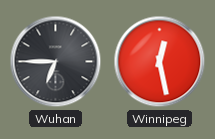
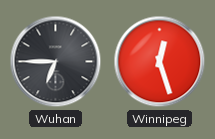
Winnipeg: 12:28 -> 12:27 (160, 62)
